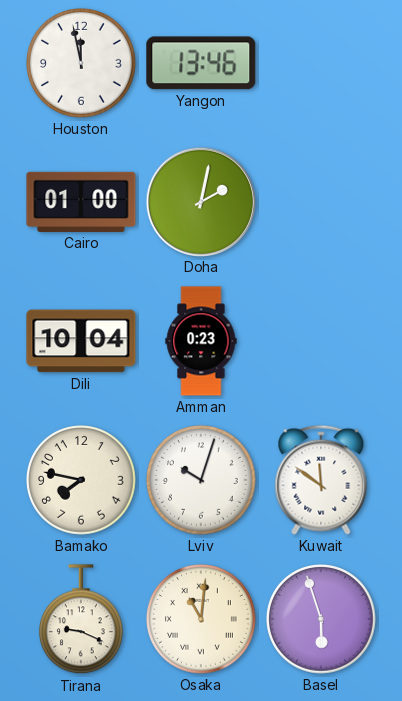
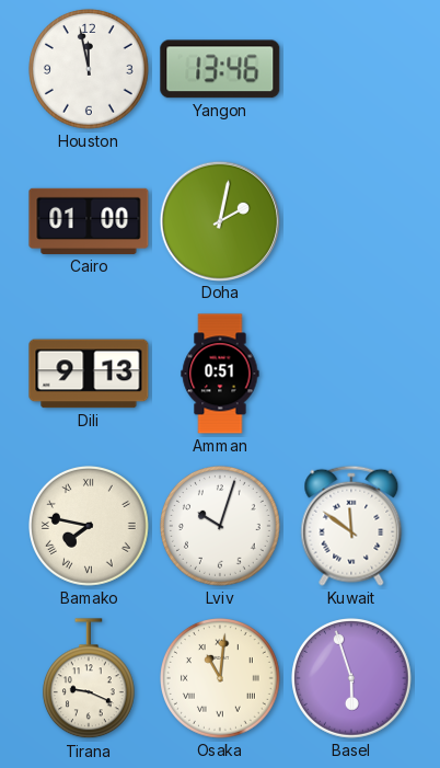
Dili: 10:04 -> 9:13 (89, 374)
Amman: 0:23 -> 0:51 (220, 374)
Bamako numerals: Arabic -> Roman (90, 527)
